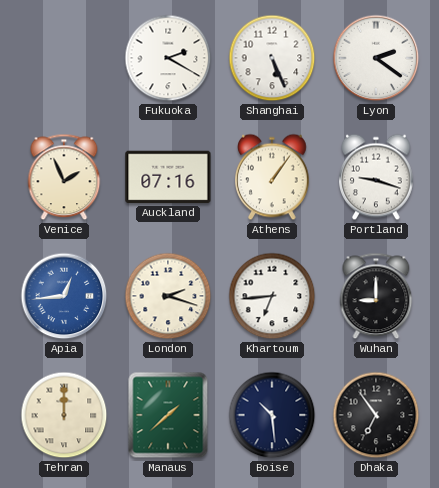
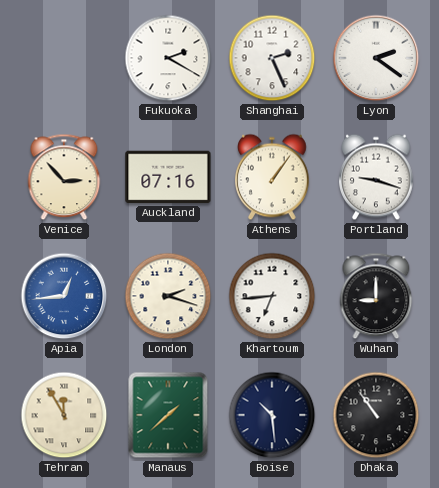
Shanghai: 5:26 -> 2:26 (272, 58)
Venice: 1:56 -> 2:53 (64, 177)
Tehran: 12:00 -> 11:55 (64, 415)
Dhaka: 6:54 -> 10:54 (376, 415)
